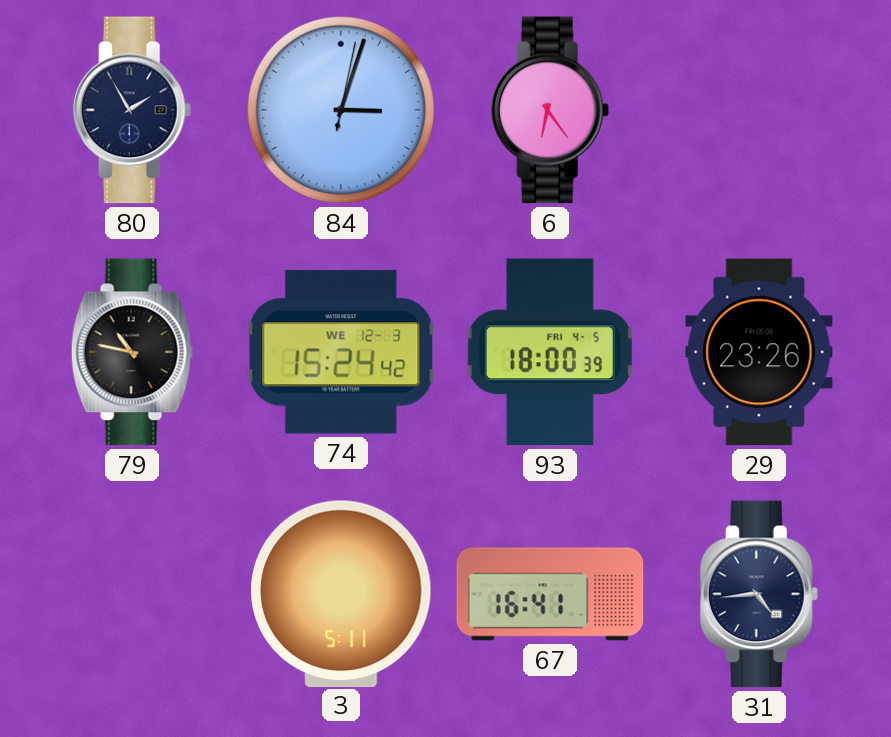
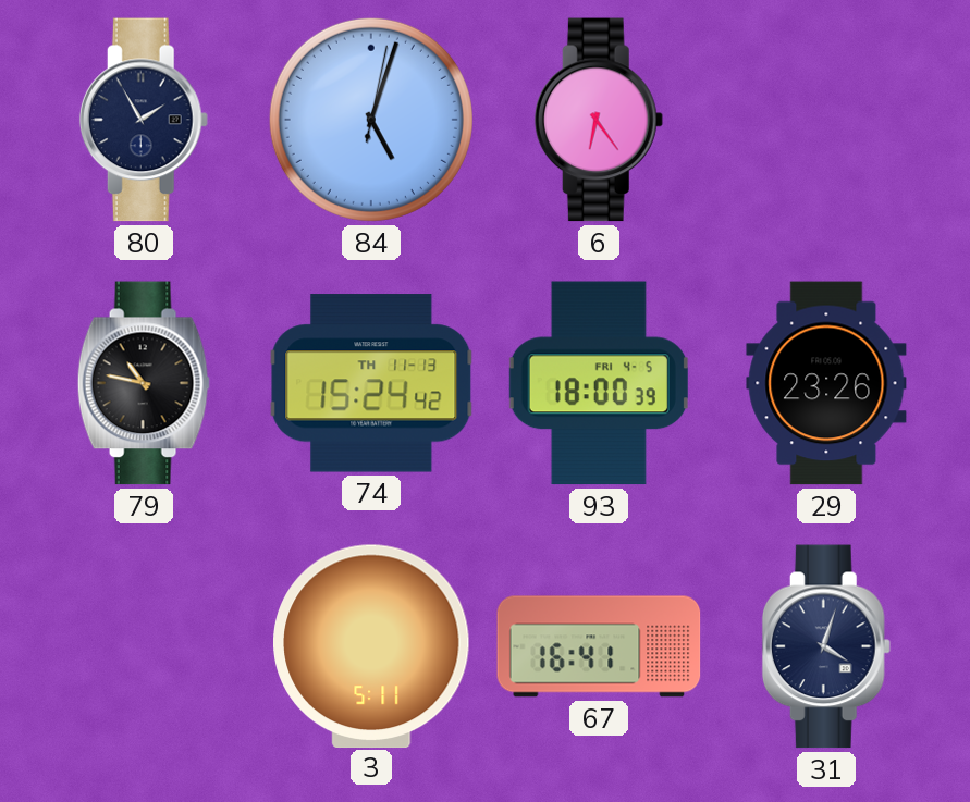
84: 3:03 -> 5:03 (371, 120)
74 date: WE 12-3 -> TH 11-13 (371, 383)
31: 4:44 -> 4:03 (826, 646)
